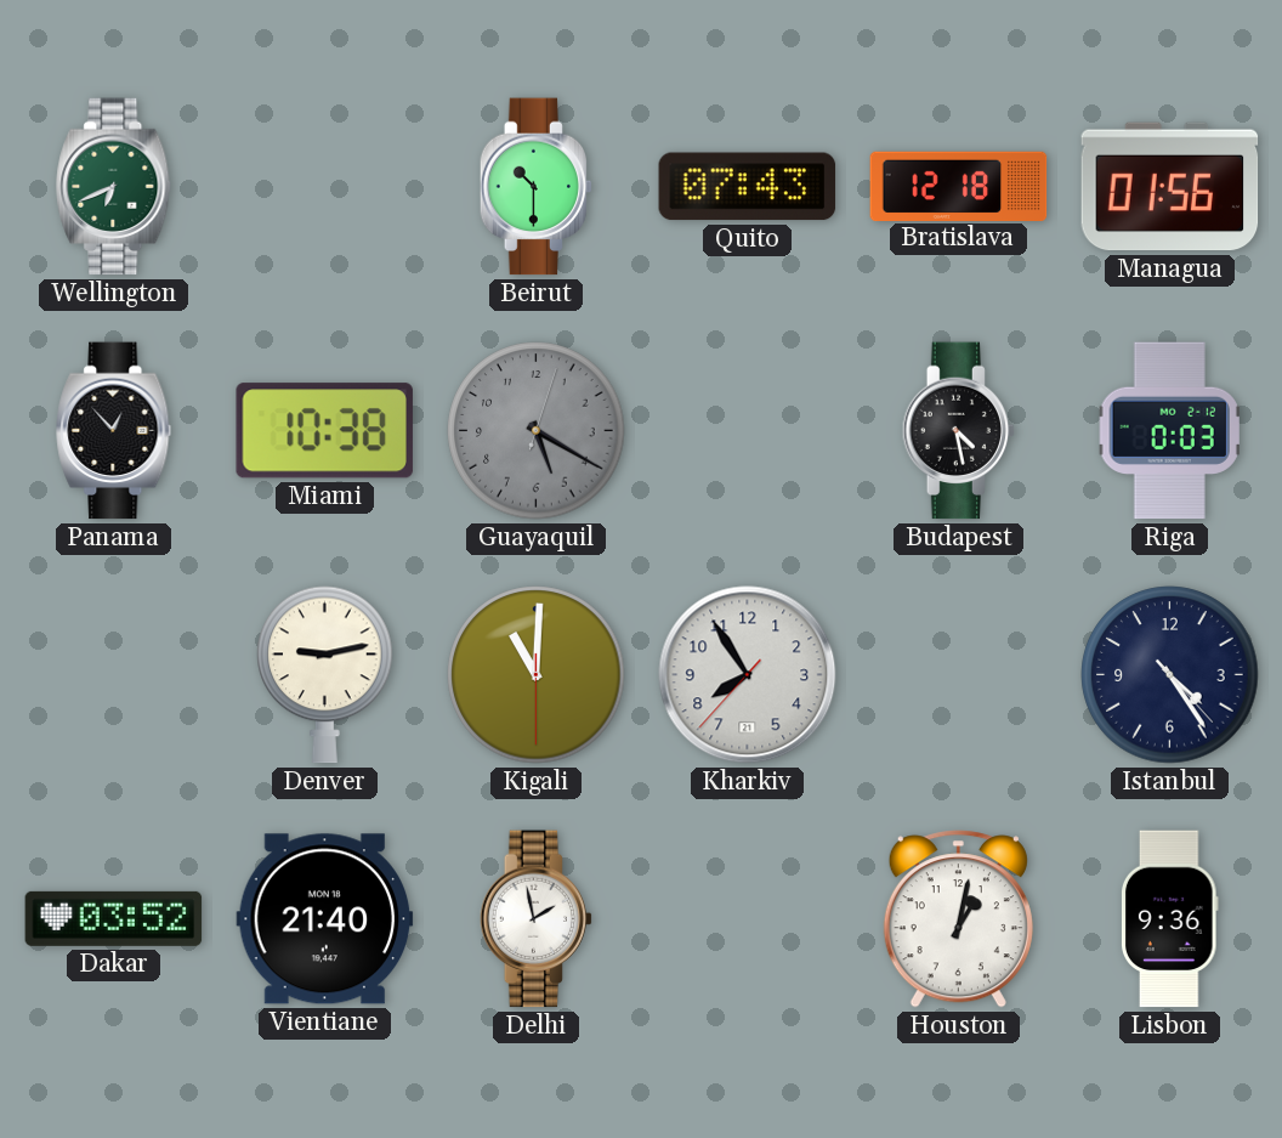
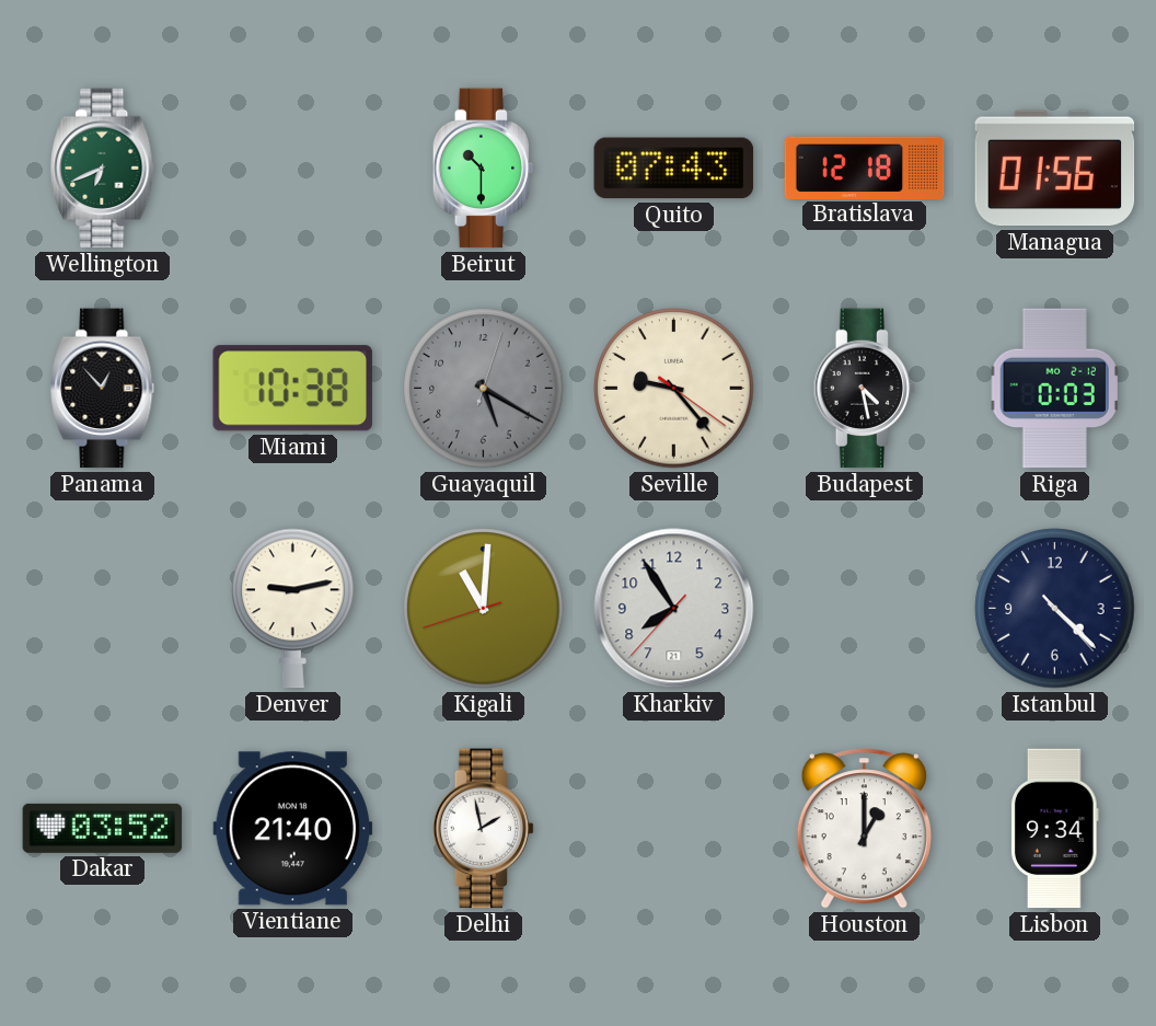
Seville: none -> 9:23 (674, 389)
Kigali: 11:00:30 -> 11:00:42 (484, 609)
Istanbul: 4:24 -> 4:22 (1055, 609)
Houston: 1:02 -> 1:00 (864, 829)
Lisbon: 9:36 -> 9:34 (1055, 829)
